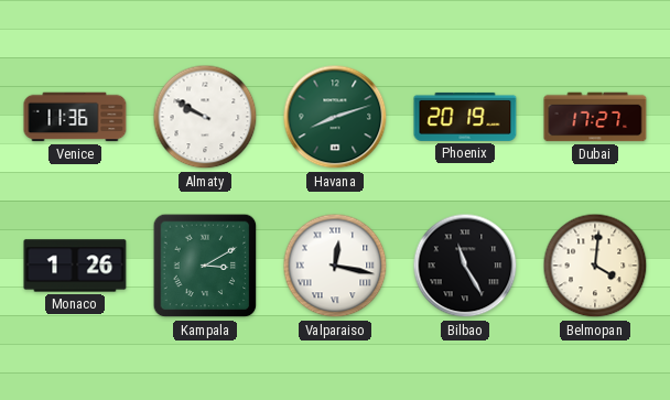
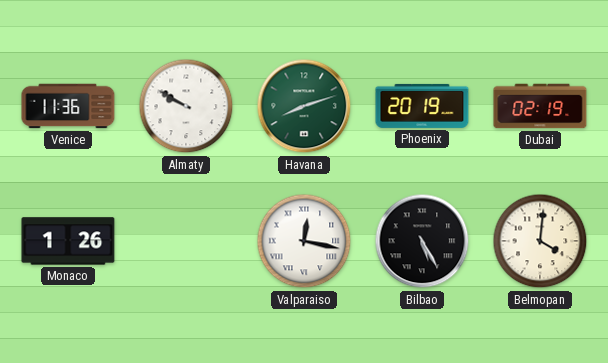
Dubai: 17:27 -> 02:19 (540, 106)
Kampala: 3:10 -> none (205, 266)
Bilbao: 11:25 -> 5:25 (422, 241)
